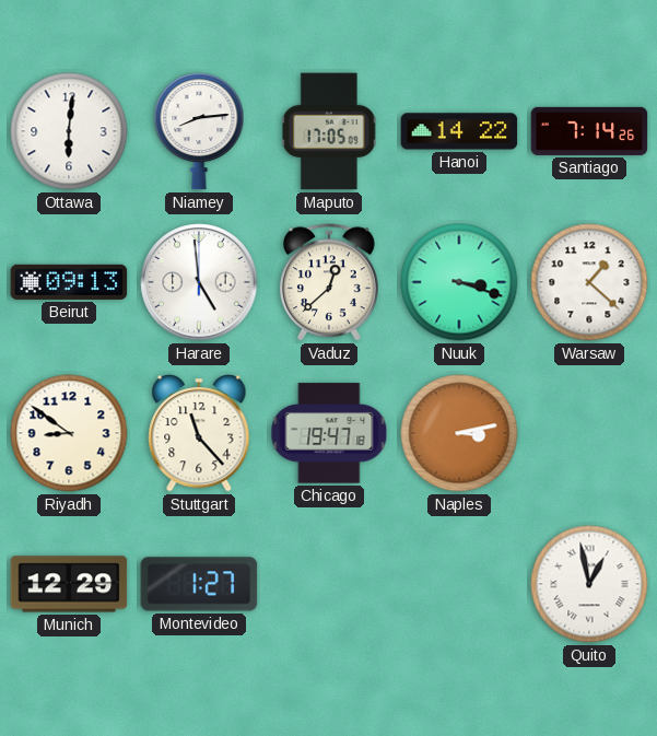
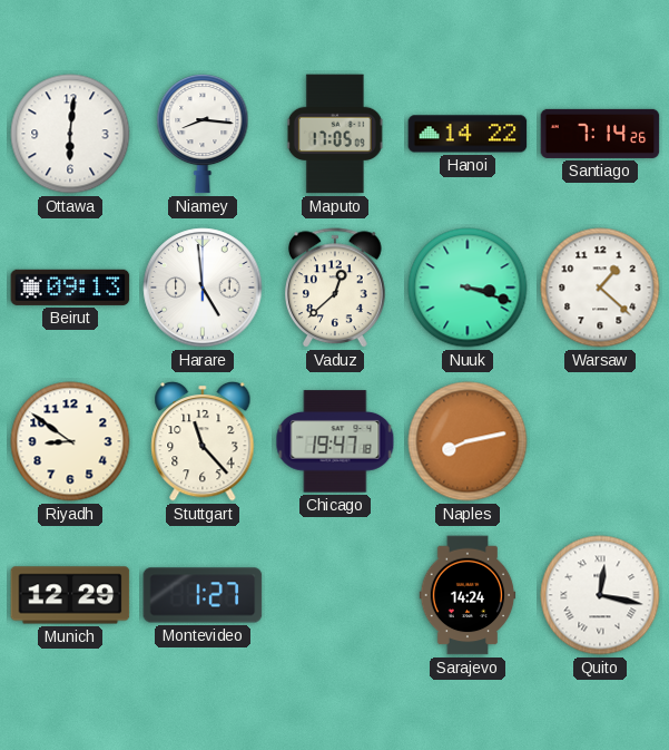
Niamey: 8:14 -> 8:16 (203, 134)
Naples: 3:13 -> 8:13 (468, 441)
Sarajevo: none -> 14:24 (468, 595)
Quito: 12:58 -> 12:17 (600, 595)
